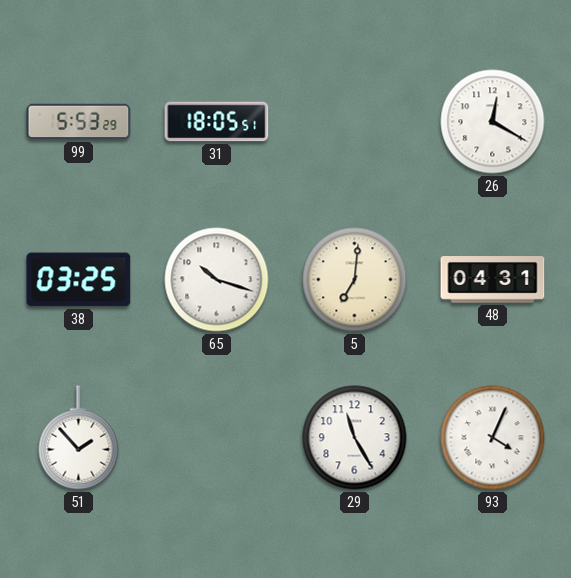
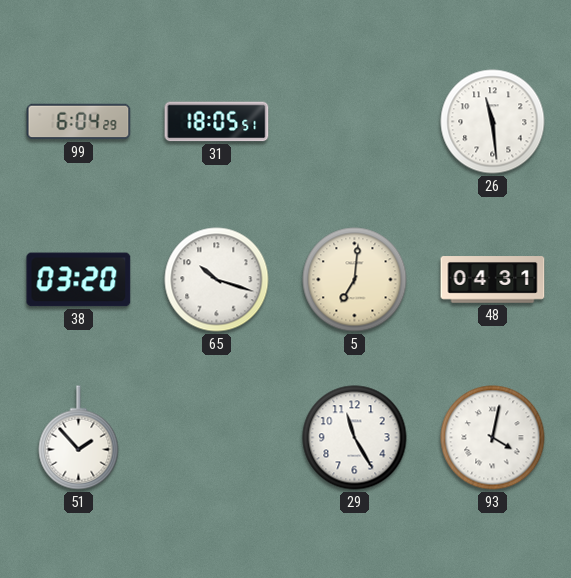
99: 5:53 -> 6:04 (79, 122)
26: 12:20 -> 11:29 (493, 122)
38: 03:25 -> 03:20 (79, 280)
93: 4:04 -> 4:02 (493, 438)
